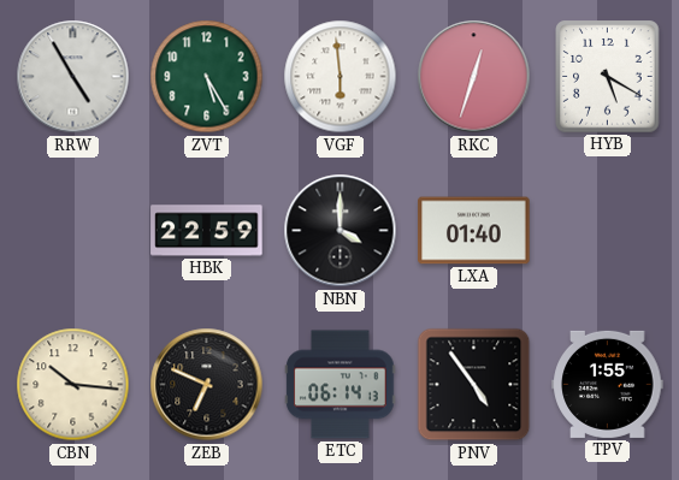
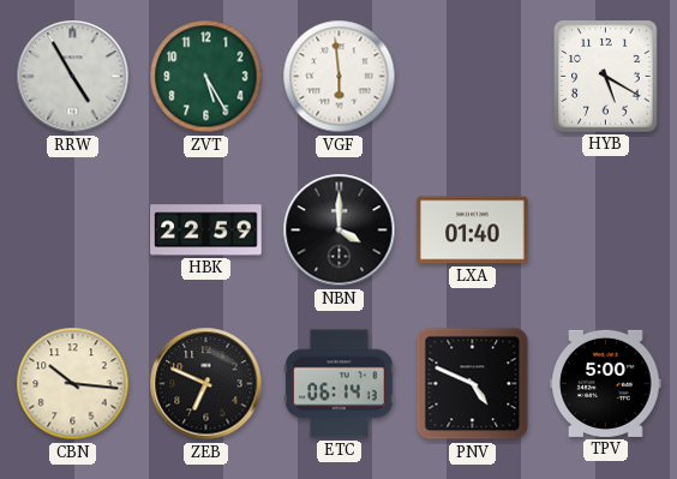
RKC: 12:33 -> none (474, 77)
PNV: 4:54 -> 4:49 (473, 384)
TPV: 1:55 -> 5:00 (606, 383)
